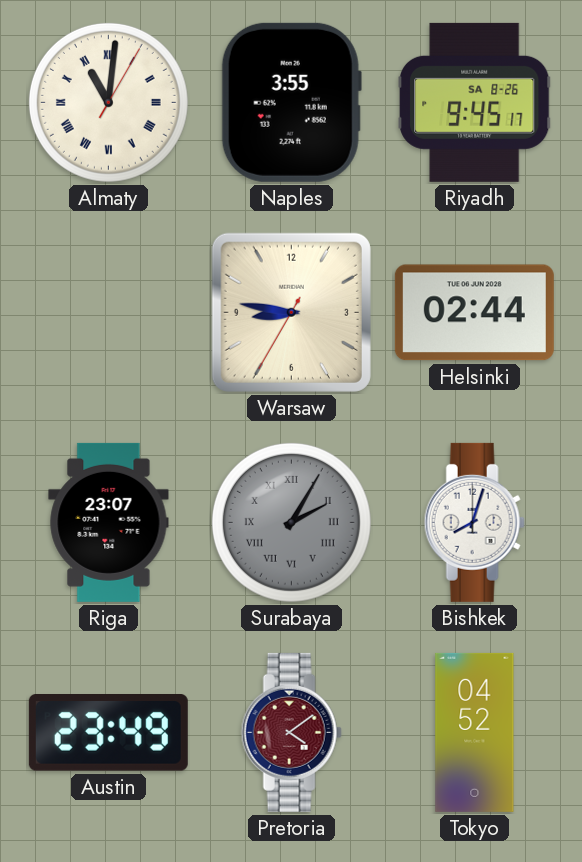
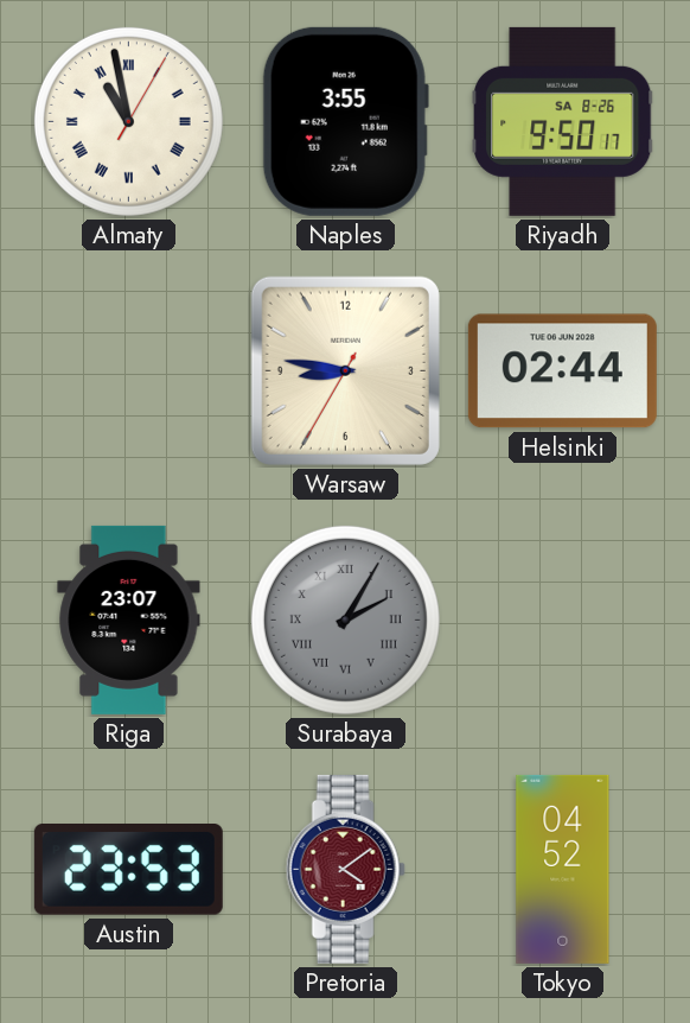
Almaty: 11:01 -> 10:58 (128, 121)
Riyadh: 9:45 -> 9:50 (563, 121)
Bishkek: 8:03 -> none (474, 522)
Austin: 23:49 -> 23:53 (128, 870)
